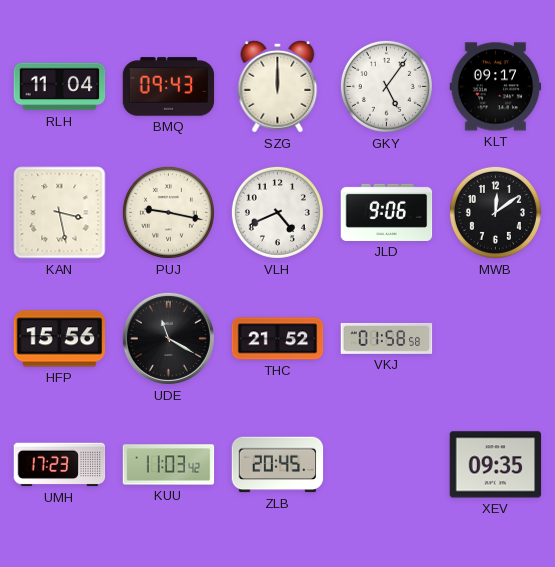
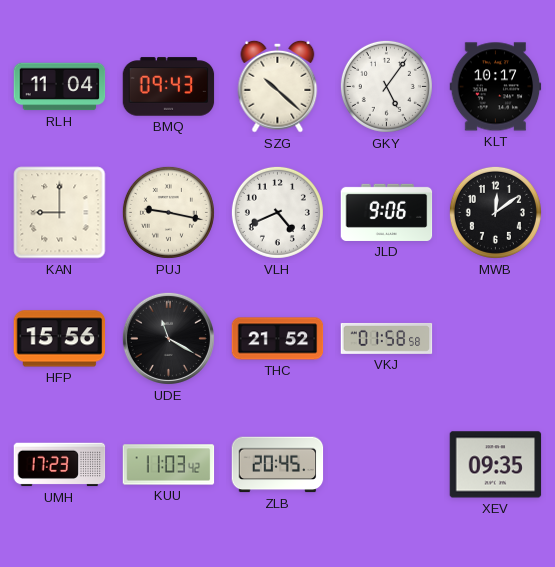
SZG: 12:00 -> 10:22 (278, 86)
KLT: 09:17 -> 10:17 (496, 87)
KAN: 3:28 -> 9:00 (60, 213)
